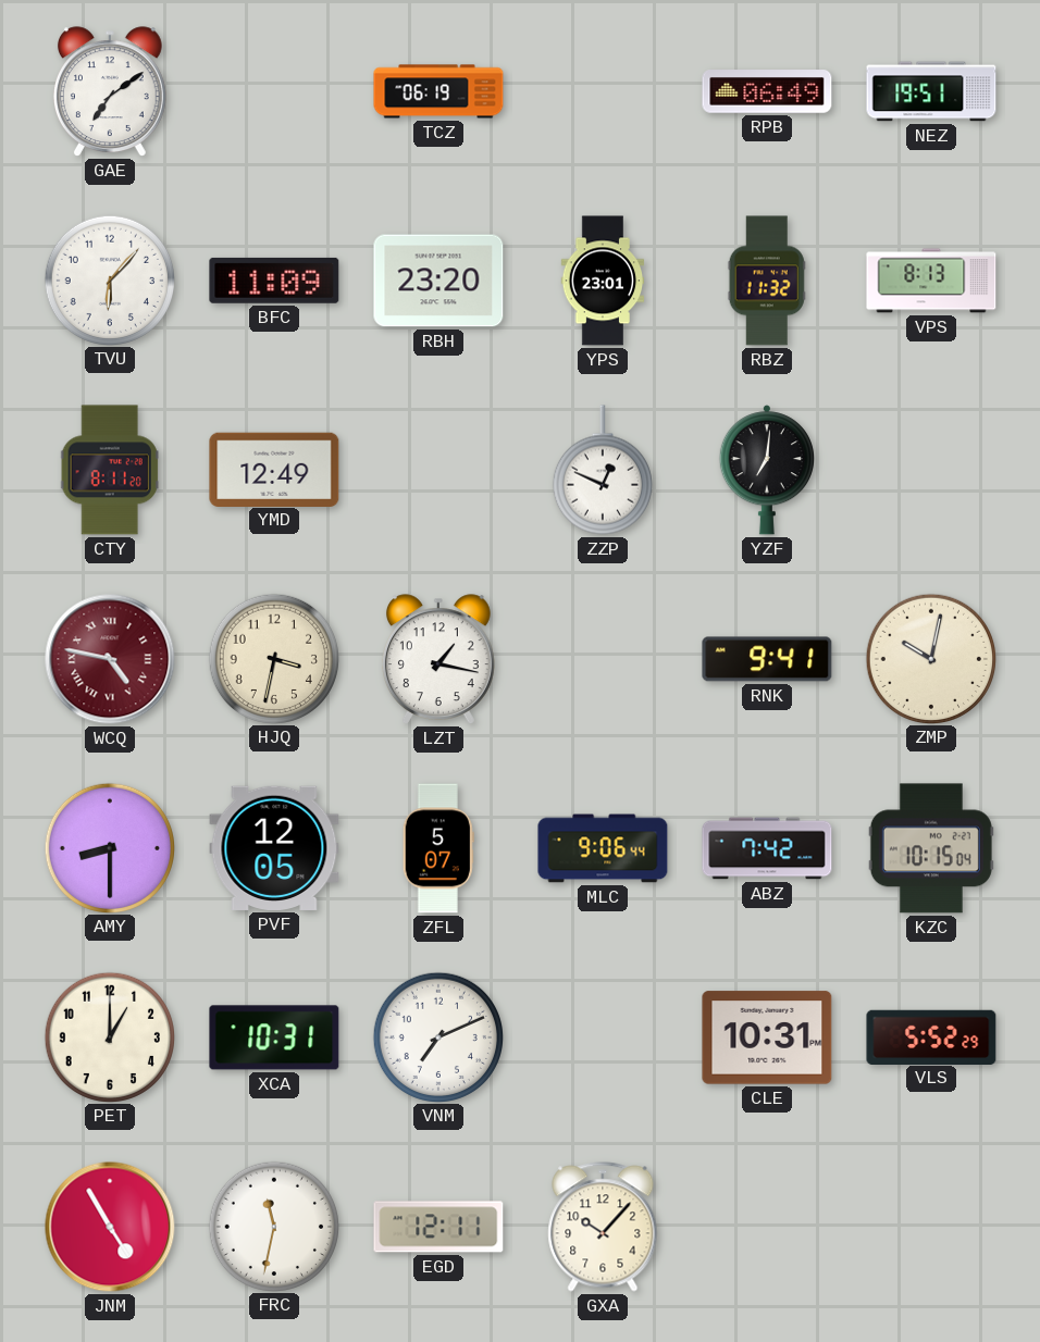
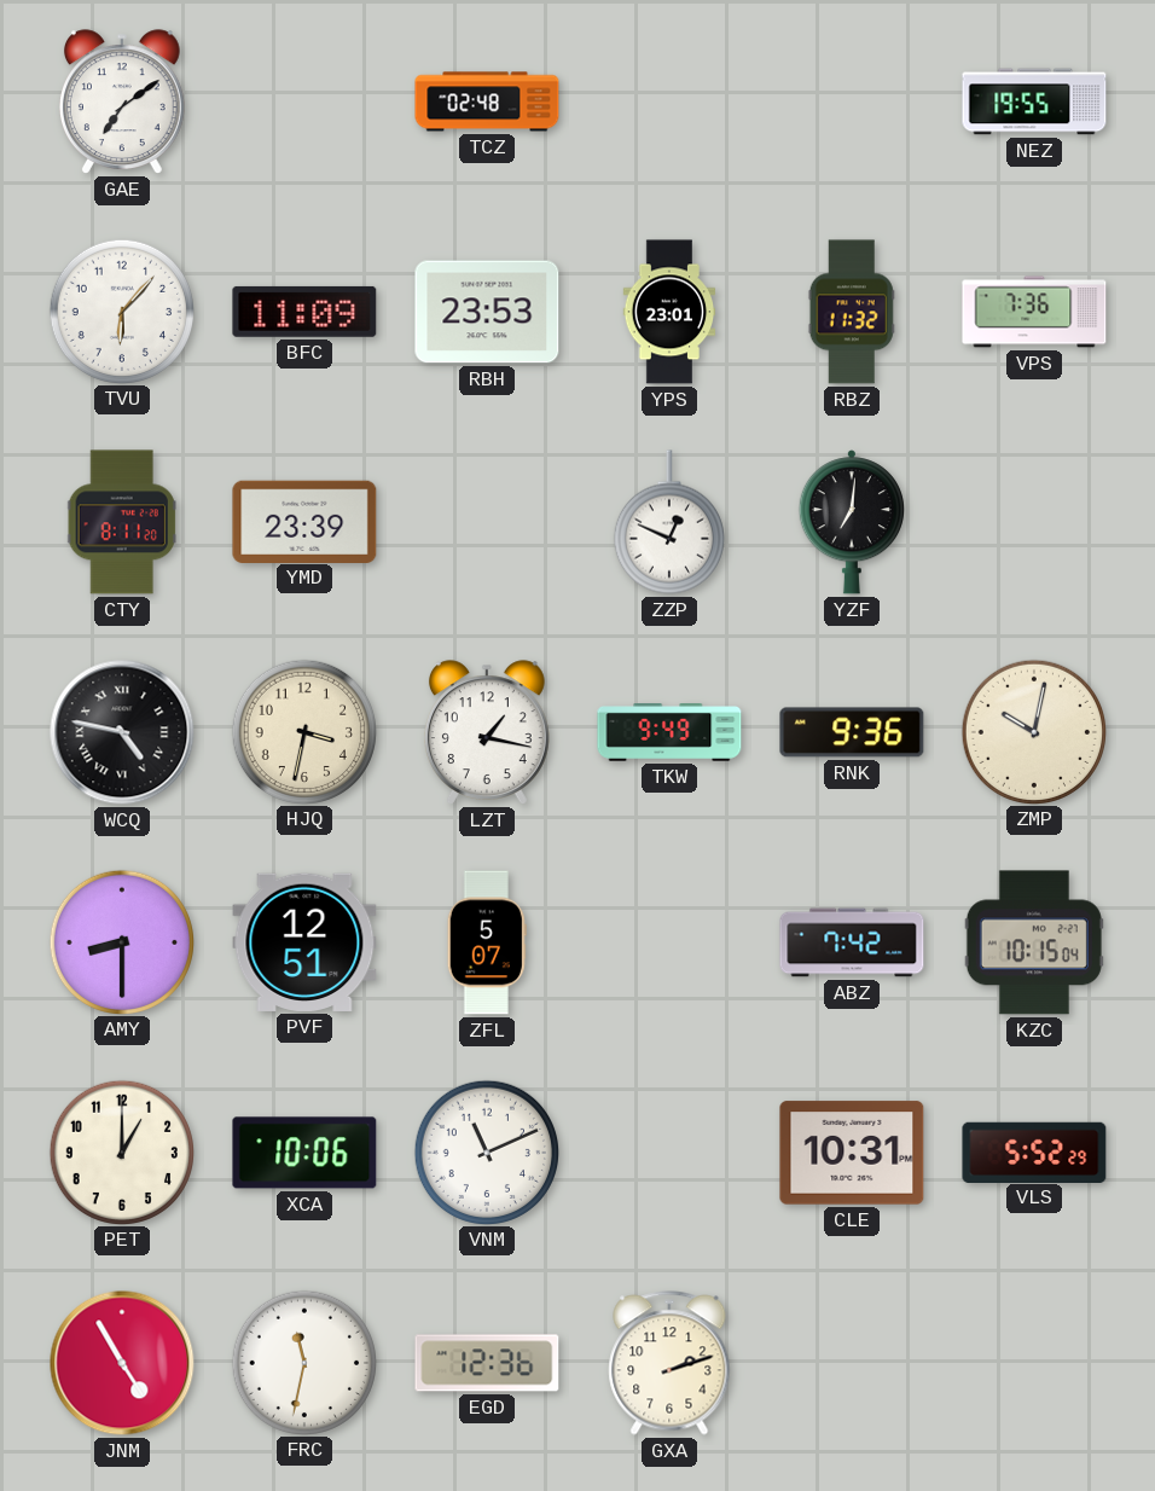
TCZ: 06:19 -> 02:48 (487, 101)
RPB: 06:49 -> none (767, 91)
NEZ: 19:51 -> 19:55 (1034, 101)
RBH: 23:20 -> 23:53 (487, 312)
VPS: 8:13 -> 7:36 (1034, 312)
YMD: 12:49 -> 23:39 (304, 521)
WCQ dial: burgundy -> black (122, 732)
TKW: none -> 9:49 (669, 733)
RNK: 9:41 -> 9:36 (852, 732)
PVF: 12:05 -> 12:51 (304, 942)
MLC: 9:06 -> none (603, 848)
XCA: 10:31 -> 10:06 (304, 1153)
VNM: 7:11 -> 11:11 (486, 1151)
EGD: 12:11 -> 12:36 (487, 1363)
GXA: 10:07 -> 2:12 (669, 1363)
